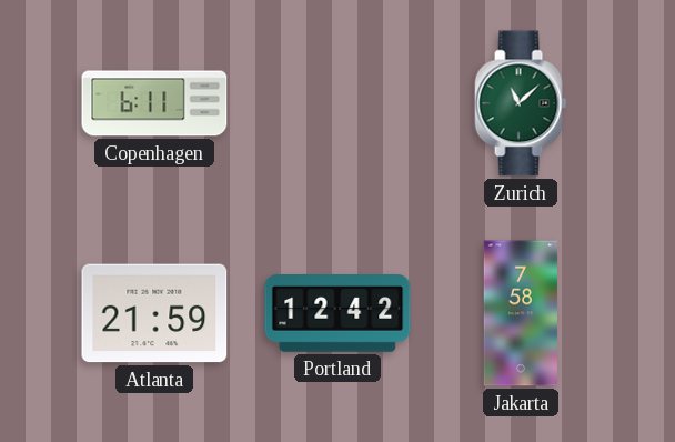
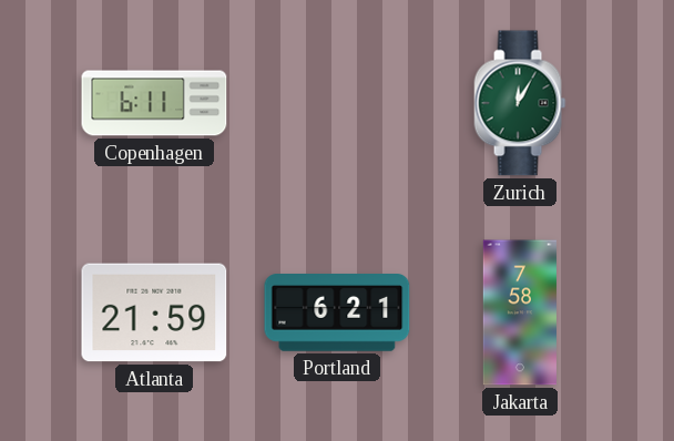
Zurich: 11:08 -> 12:05 (520, 103)
Portland: 12:42 -> 6:21 (337, 314)
